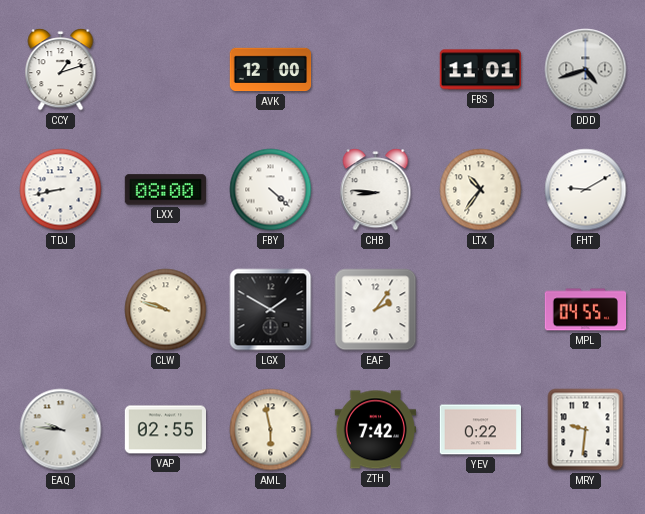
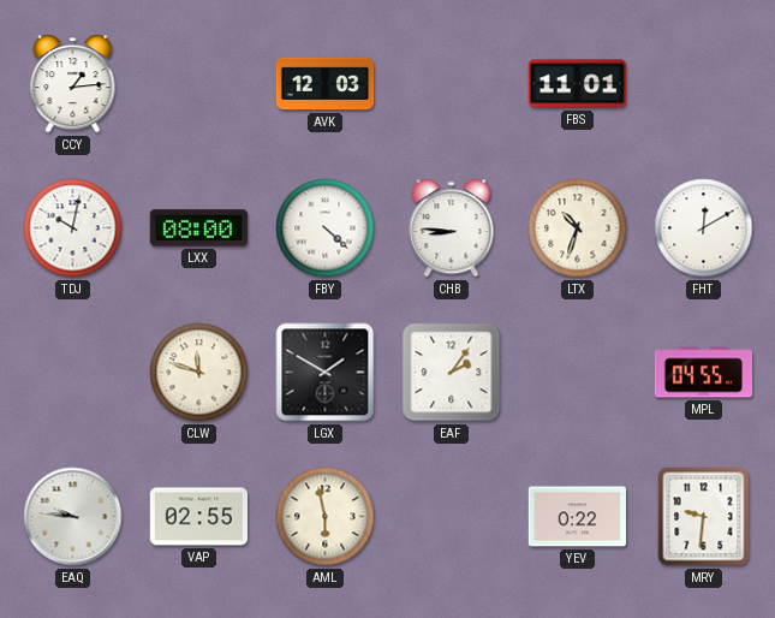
CCY: 1:12 -> 1:14 (73, 84)
AVK: 12:00 -> 12:03 (326, 84)
DDD: 4:42 -> none (586, 70)
TDJ: 8:43 -> 10:02 (73, 228)
LTX: 10:36 -> 10:33 (578, 228)
FHT: 9:10 -> 12:10 (704, 228)
CLW: 9:48 -> 11:48 (199, 373)
ZTH: 7:42 -> none (375, 430)
